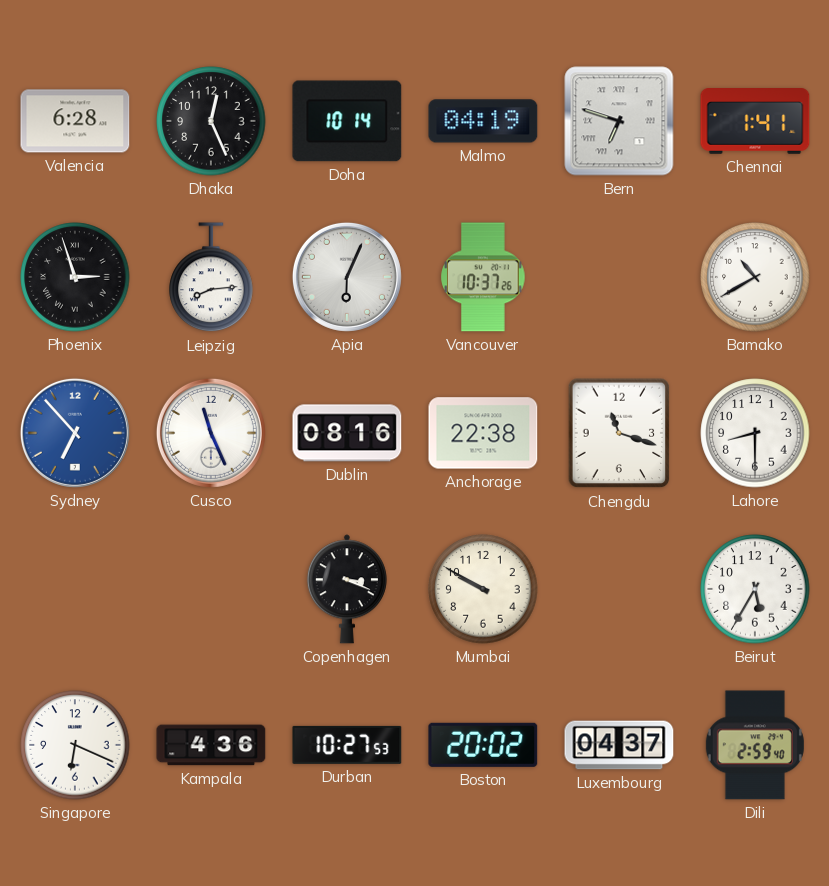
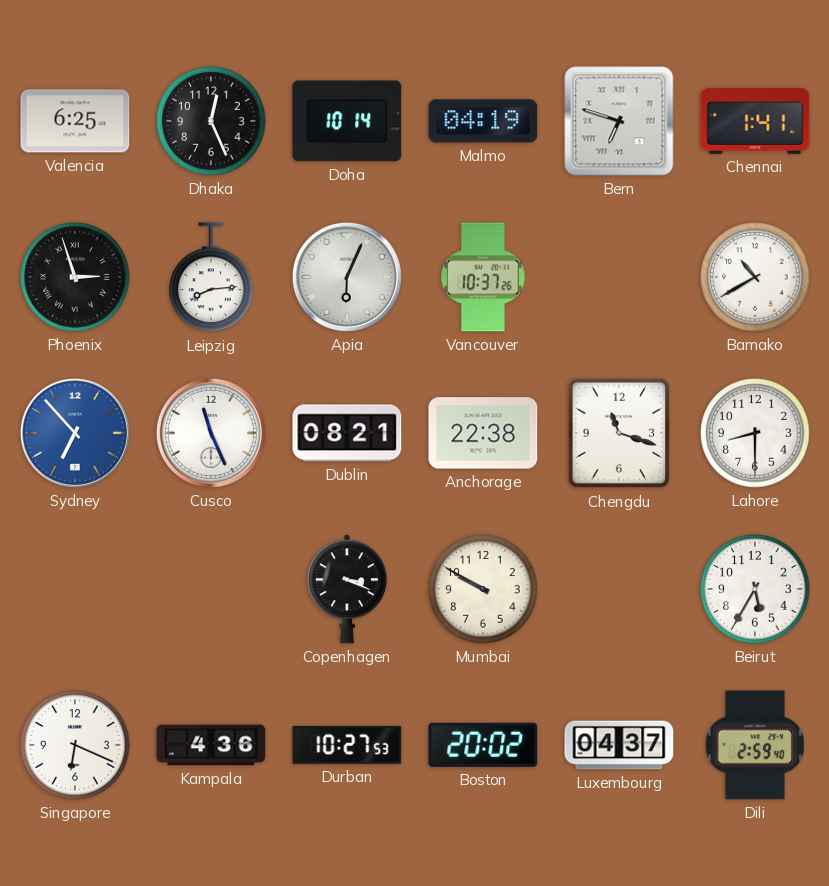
Valencia: 6:28 -> 6:25 (75, 121)
Dublin: 08:16 -> 08:21 (347, 433)
